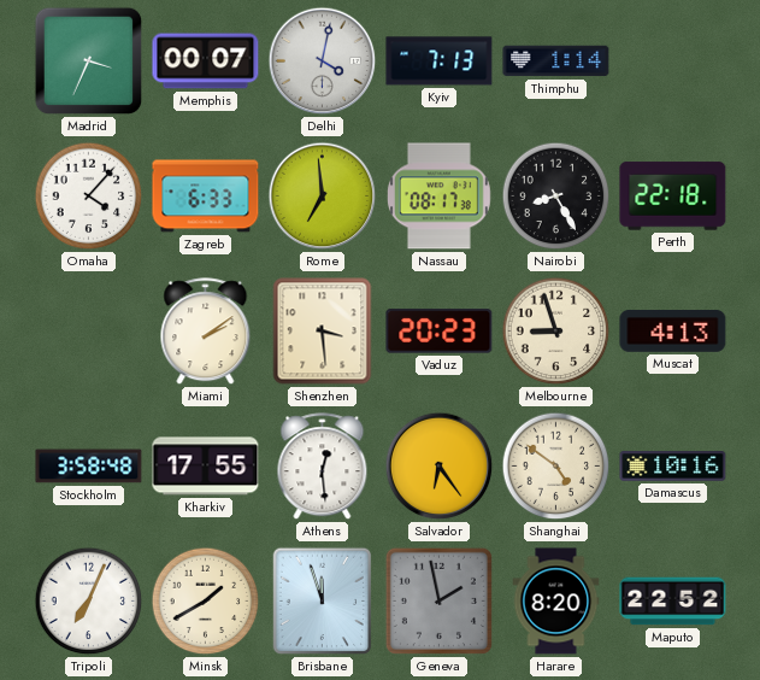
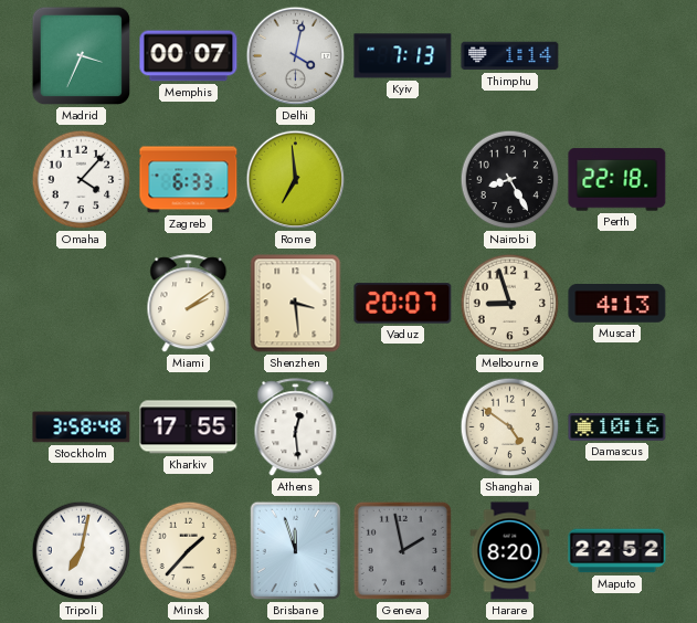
Nassau: 08:17 -> none (440, 197)
Vaduz: 20:23 -> 20:07 (403, 304)
Salvador: 6:24 -> none (440, 467)
Tripoli: 7:04 -> 7:02 (82, 551)
Minsk: 1:40 -> 1:37 (189, 551)
